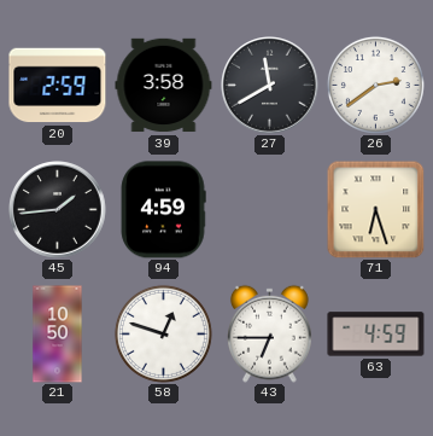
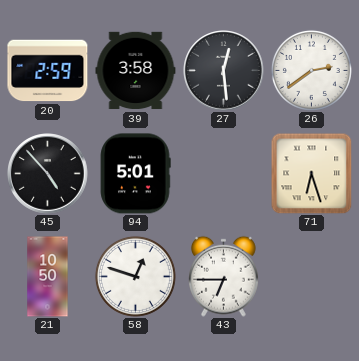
27: 11:40 -> 12:29 (224, 71)
45: 1:44 -> 4:53 (48, 174)
94: 4:59 -> 5:01 (135, 174)
63: 4:59 -> none (376, 335)
